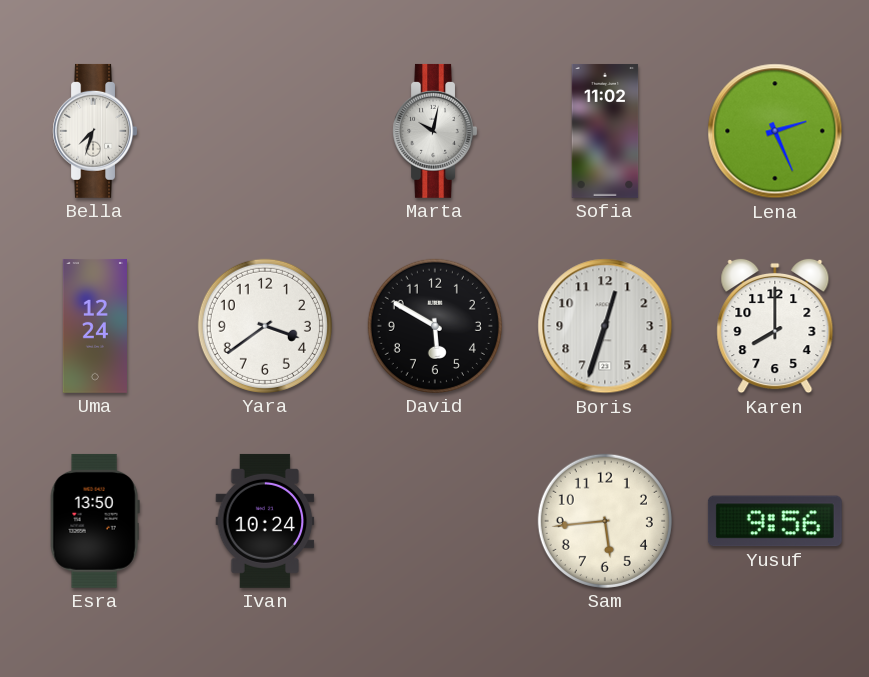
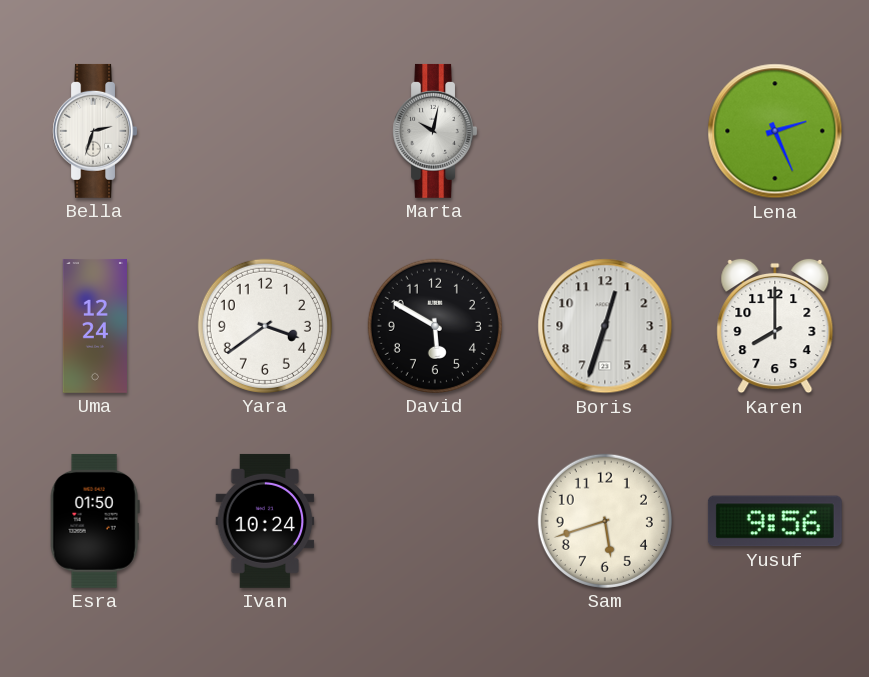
Bella: 7:33 -> 2:33 (94, 131)
Sofia: 11:02 -> none (605, 131)
Esra: 13:50 -> 01:50 (95, 521)
Sam: 5:44 -> 5:42 (605, 521)
